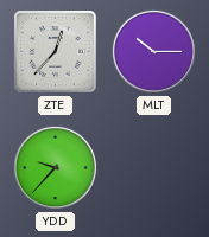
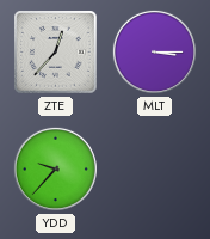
MLT: 10:15 -> 3:15 (154, 51)
